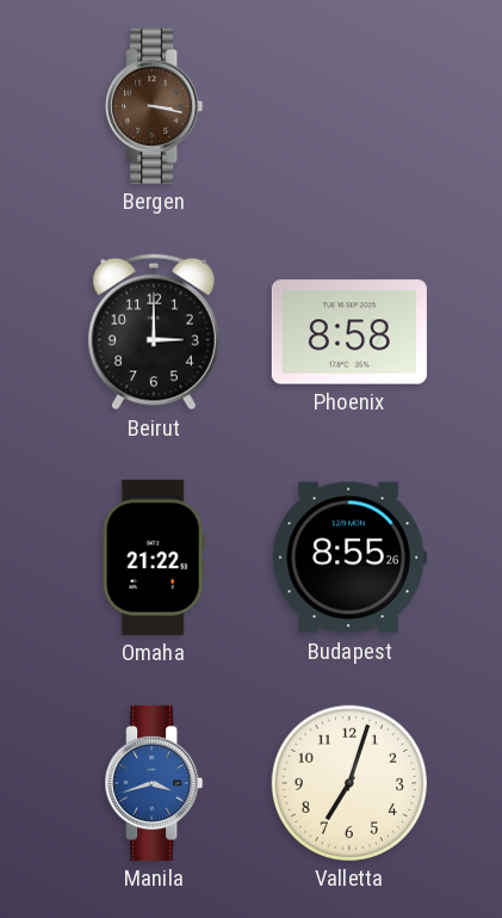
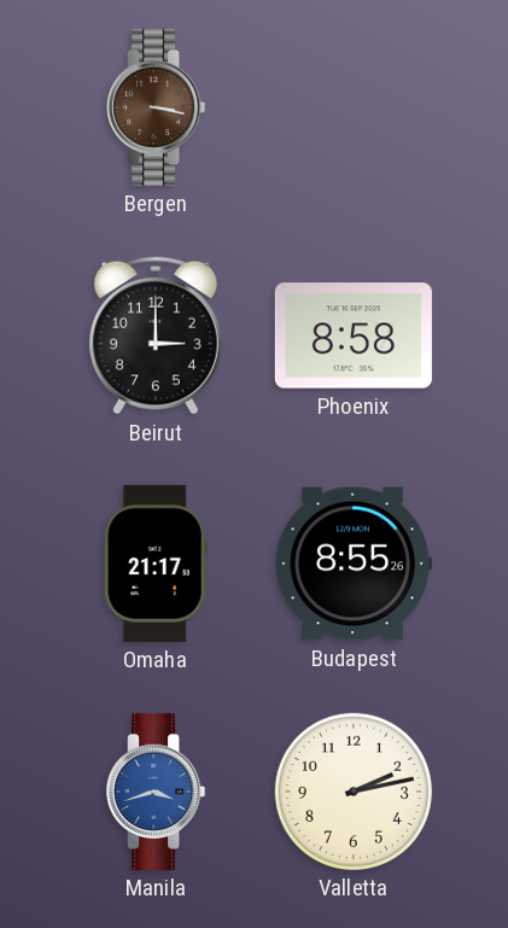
Omaha: 21:22 -> 21:17 (156, 564)
Valletta: 7:03 -> 2:13 (354, 792)
